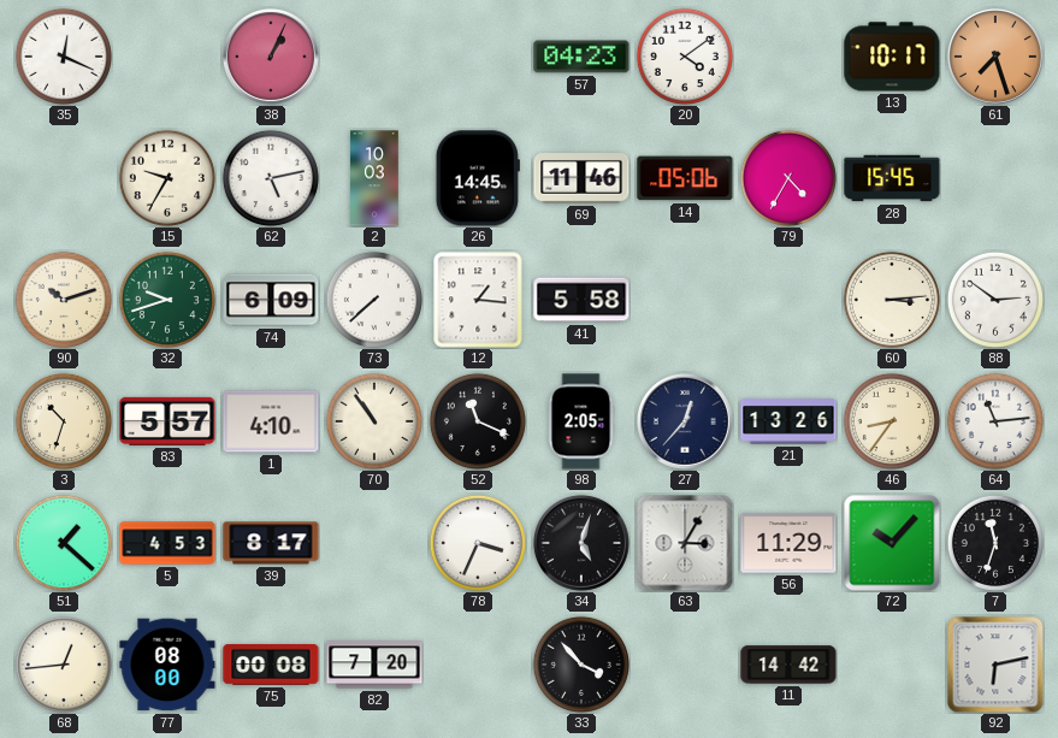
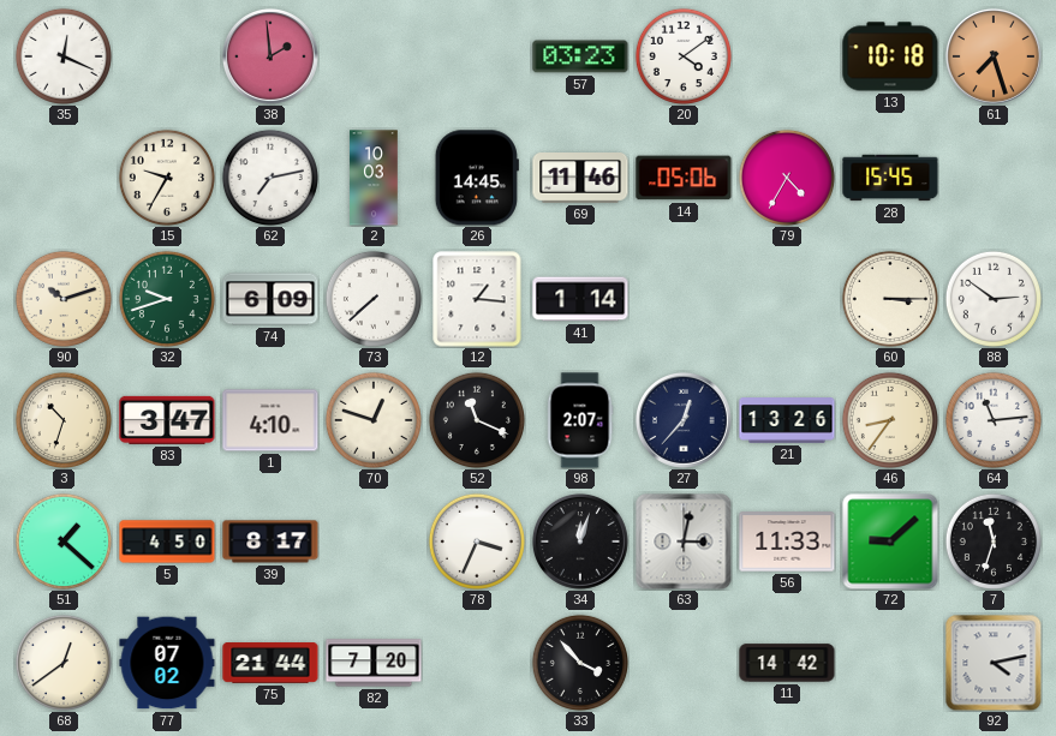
38: 1:04 -> 1:59 (270, 56)
57: 04:23 -> 03:23 (580, 56)
13: 10:17 -> 10:18 (890, 56)
62: 5:13 -> 7:13 (270, 178)
41: 5:58 -> 1:14 (580, 299)
60: 3:14 -> 3:15 (890, 299)
83: 5:57 -> 3:47 (167, 420)
70: 10:54 -> 12:48 (374, 420)
98: 2:05 -> 2:07 (580, 420)
5: 4:53 -> 4:50 (167, 541)
34: 5:03 -> 12:03 (580, 541)
63: 3:05 -> 3:02 (684, 541)
56: 11:29 -> 11:33 (787, 541)
72: 10:07 -> 9:08 (890, 541)
68: 12:44 -> 12:39 (64, 663)
77: 08:00 -> 07:02 (167, 663)
75: 00:08 -> 21:44 (270, 664)
92: 6:13 -> 4:13 (994, 663)
